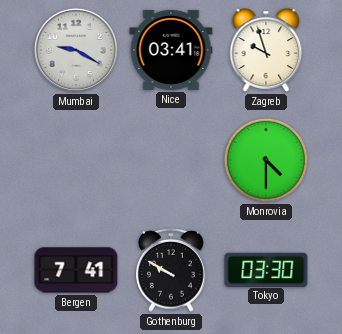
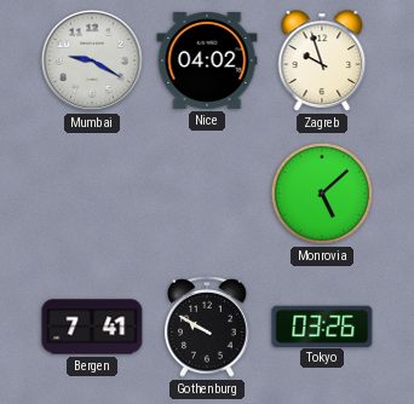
Nice: 03:41 -> 04:02 (207, 60)
Monrovia: 4:30 -> 5:08 (322, 194)
Tokyo: 03:30 -> 03:26 (322, 325)
